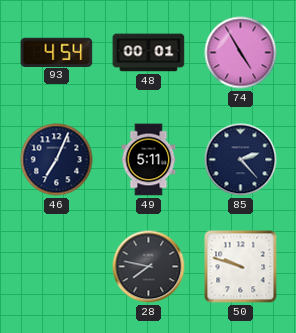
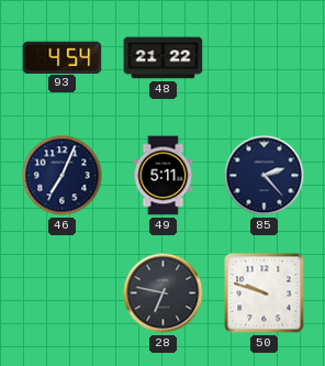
48: 00:01 -> 21:22 (164, 58)
74: 4:55 -> none (241, 53)
28: 7:47 -> 6:47 (164, 293)
